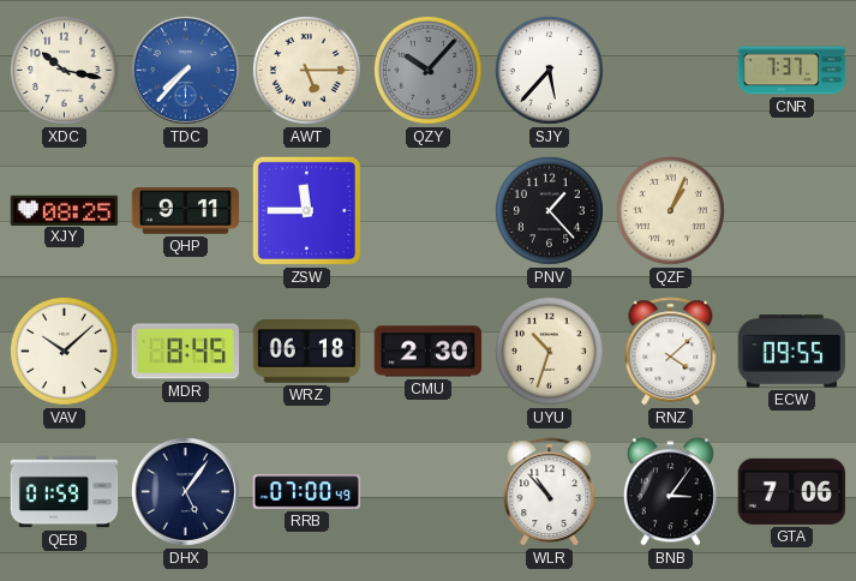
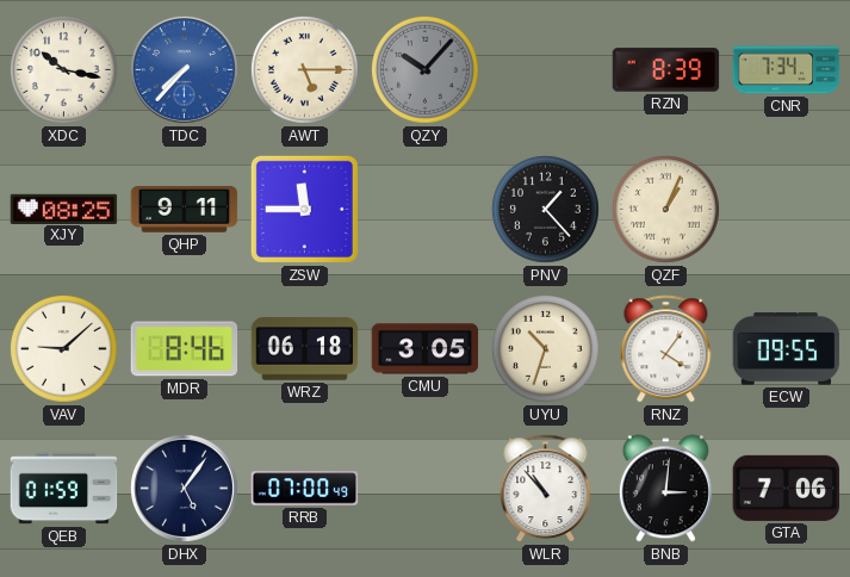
SJY: 5:37 -> none (549, 70)
RZN: none -> 8:39 (666, 70)
CNR: 7:37 -> 7:34 (787, 70)
VAV: 10:08 -> 9:08 (63, 348)
MDR: 8:45 -> 8:46 (185, 349)
CMU: 2:30 -> 3:05 (426, 349)
RNZ: 4:08 -> 4:06 (666, 349)
BNB: 3:06 -> 3:01 (665, 489)
